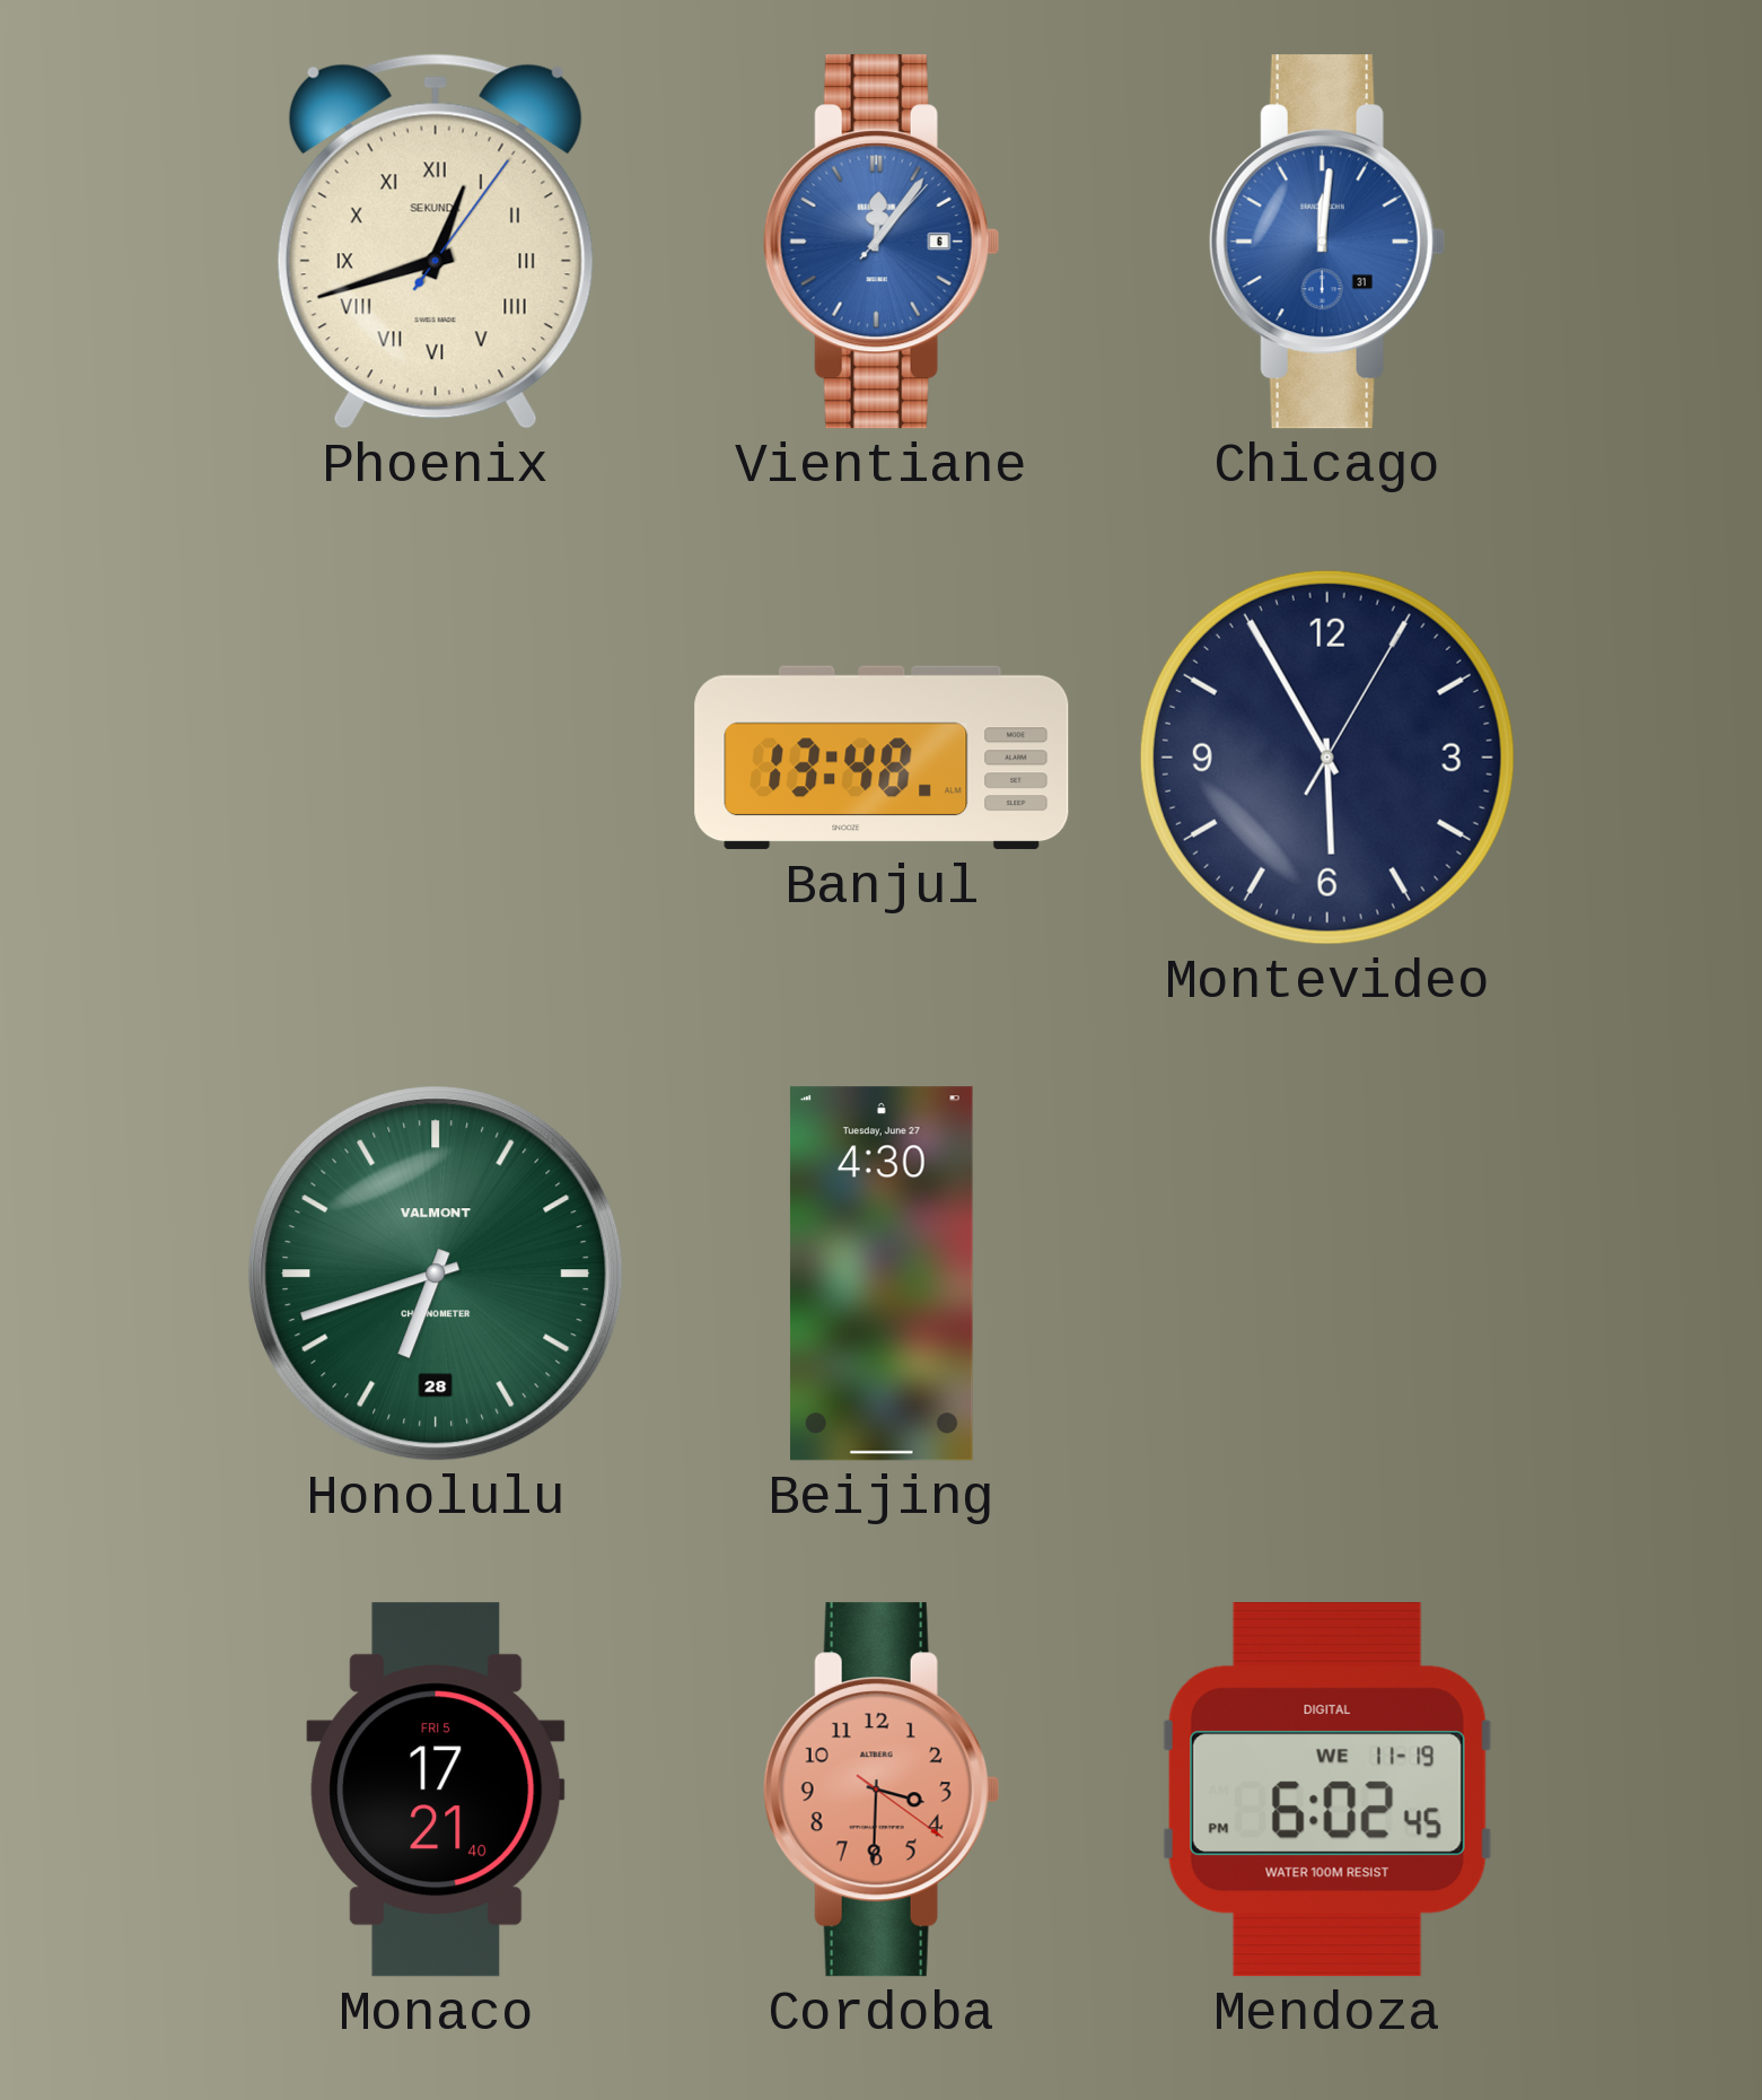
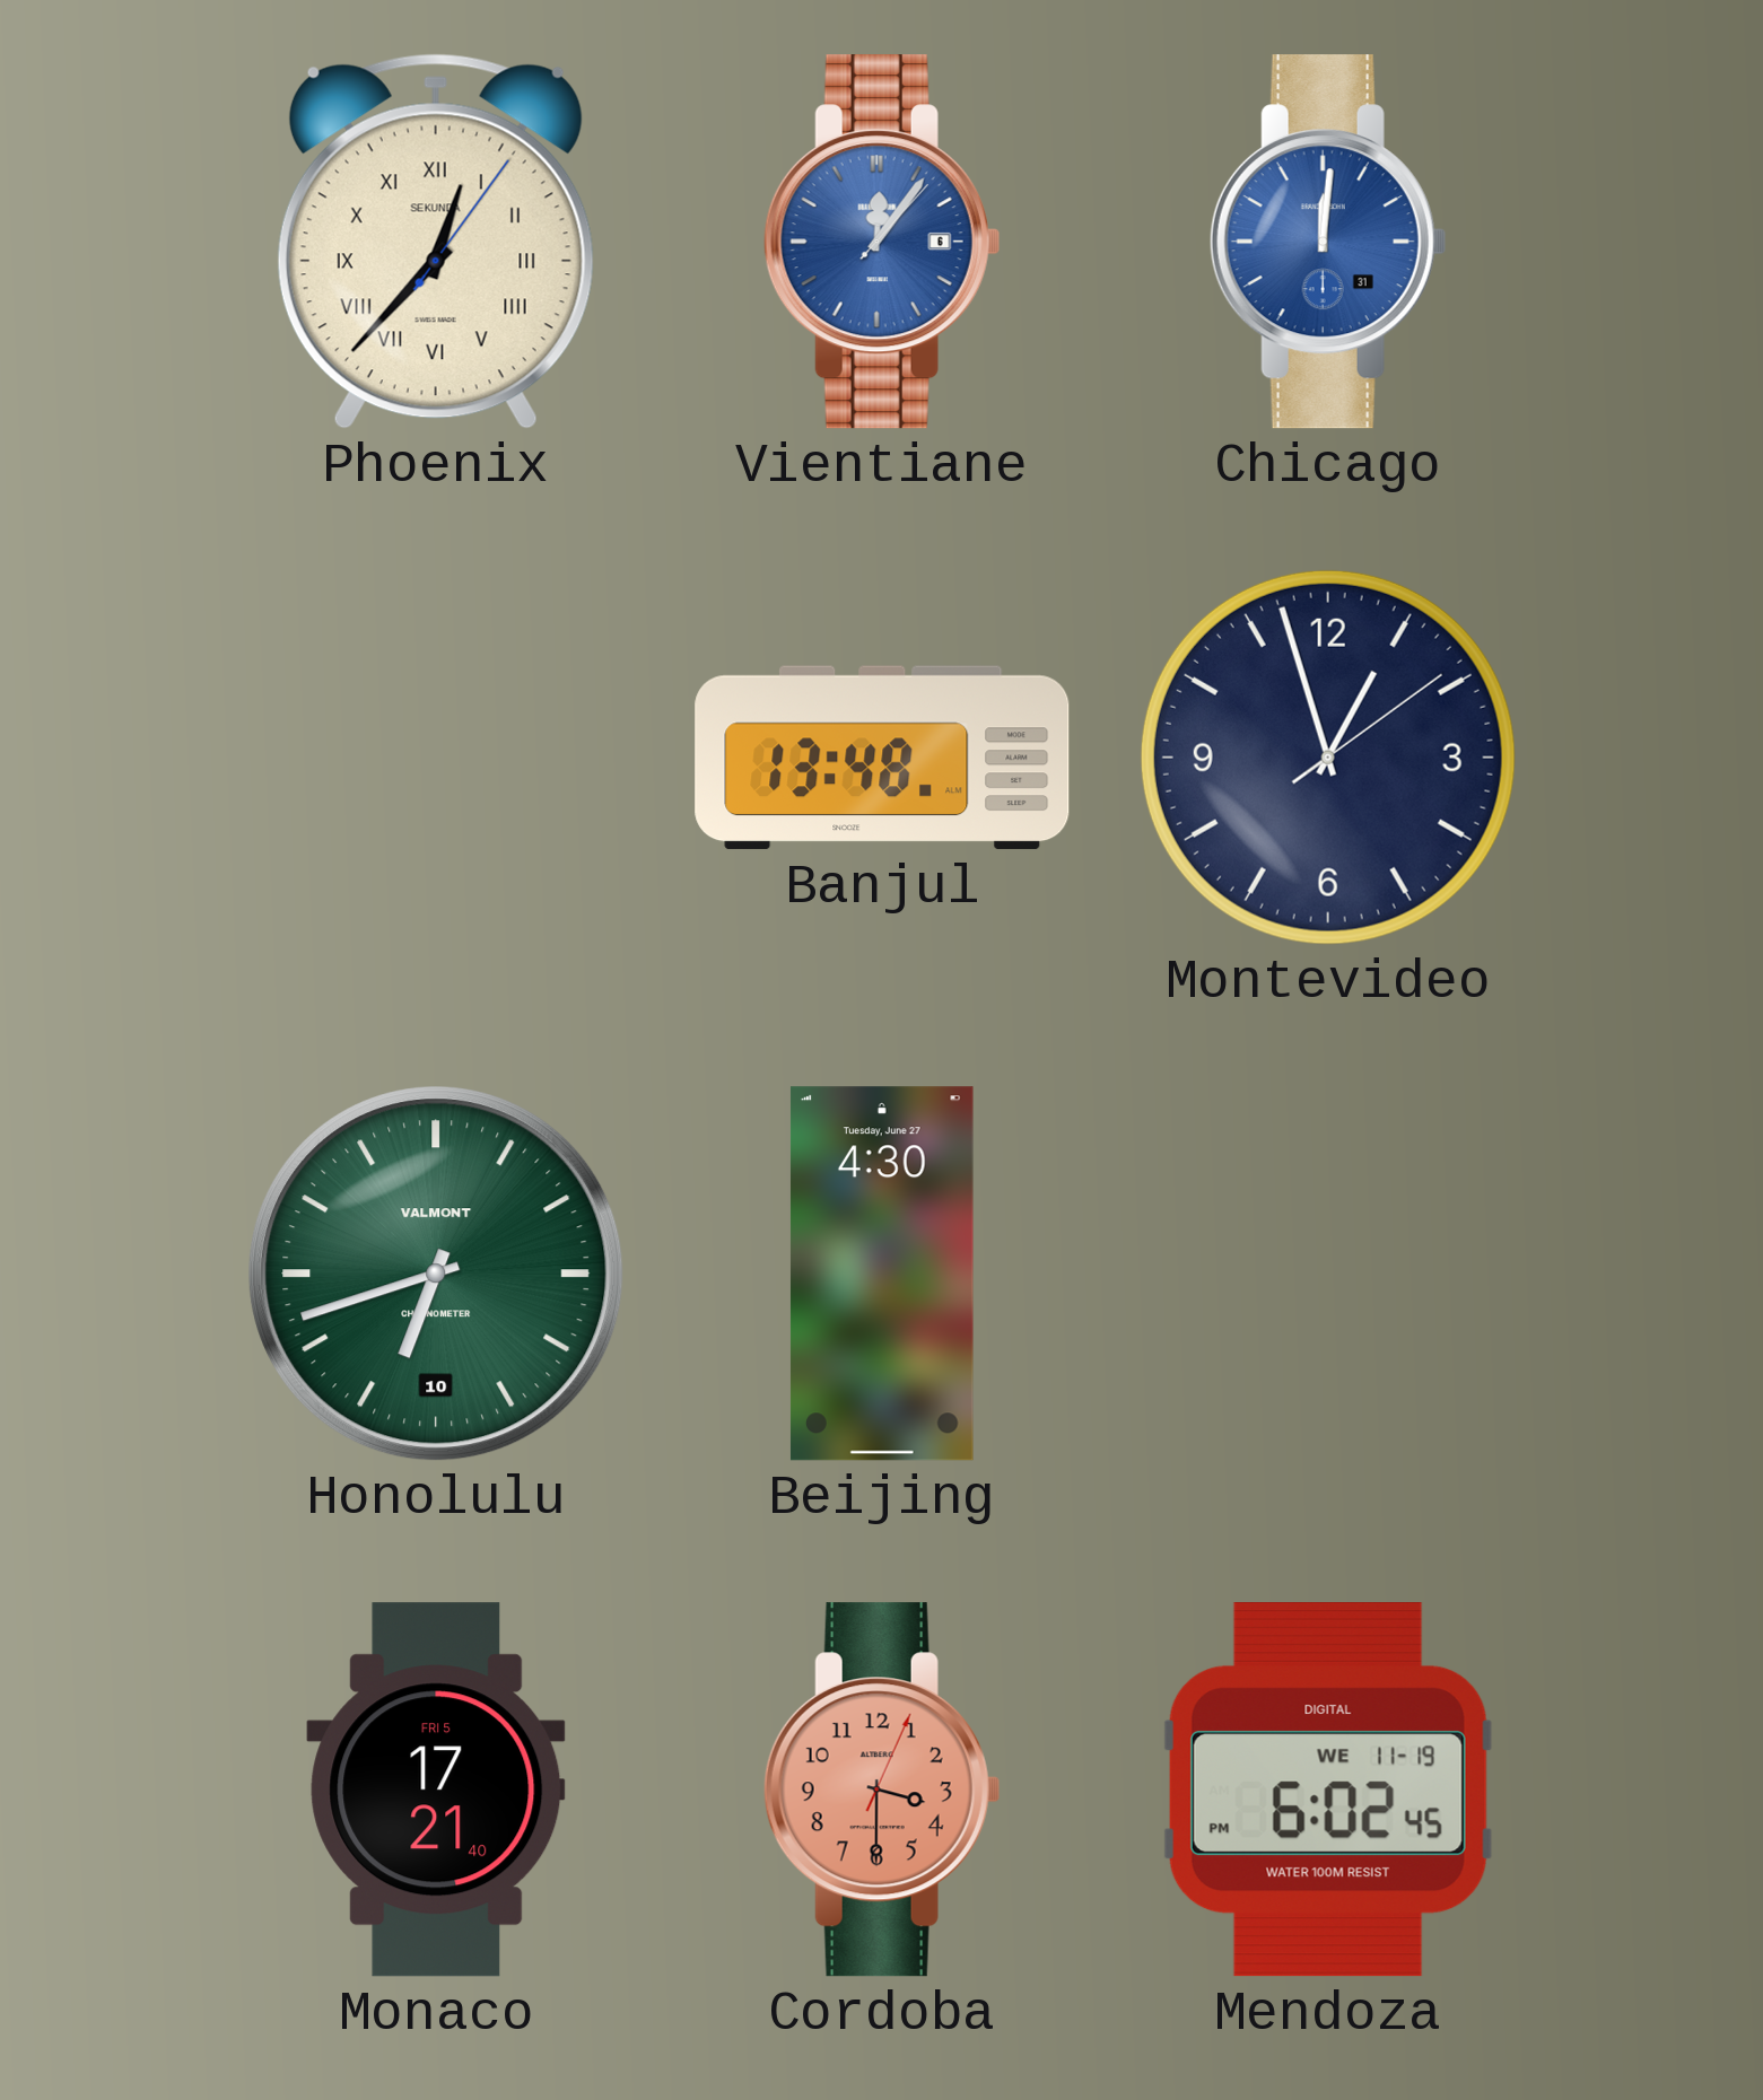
Phoenix: 12:42 -> 12:37 (436, 242)
Montevideo: 5:55 -> 12:57 (1328, 758)
Honolulu date: 28 -> 10 (436, 1274)
Cordoba: 3:30:21 -> 3:30:04 (882, 1790)
